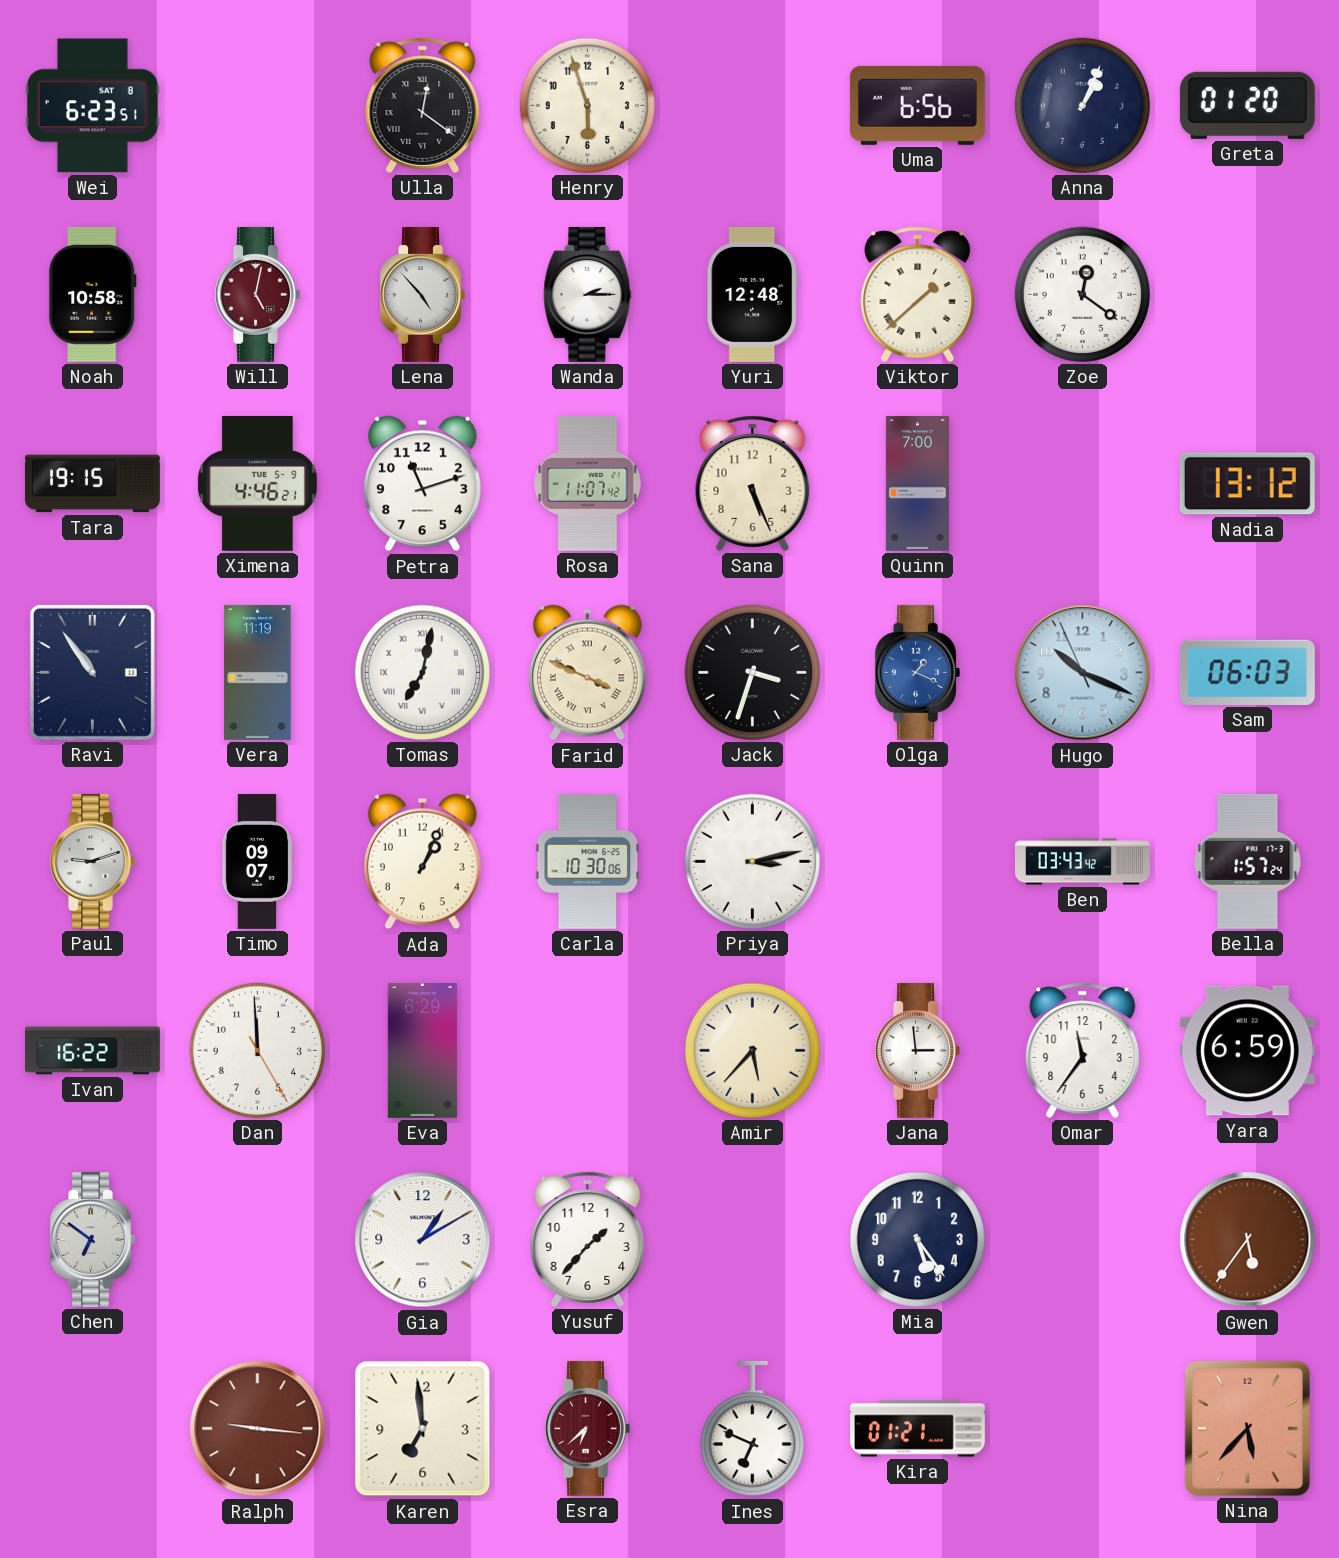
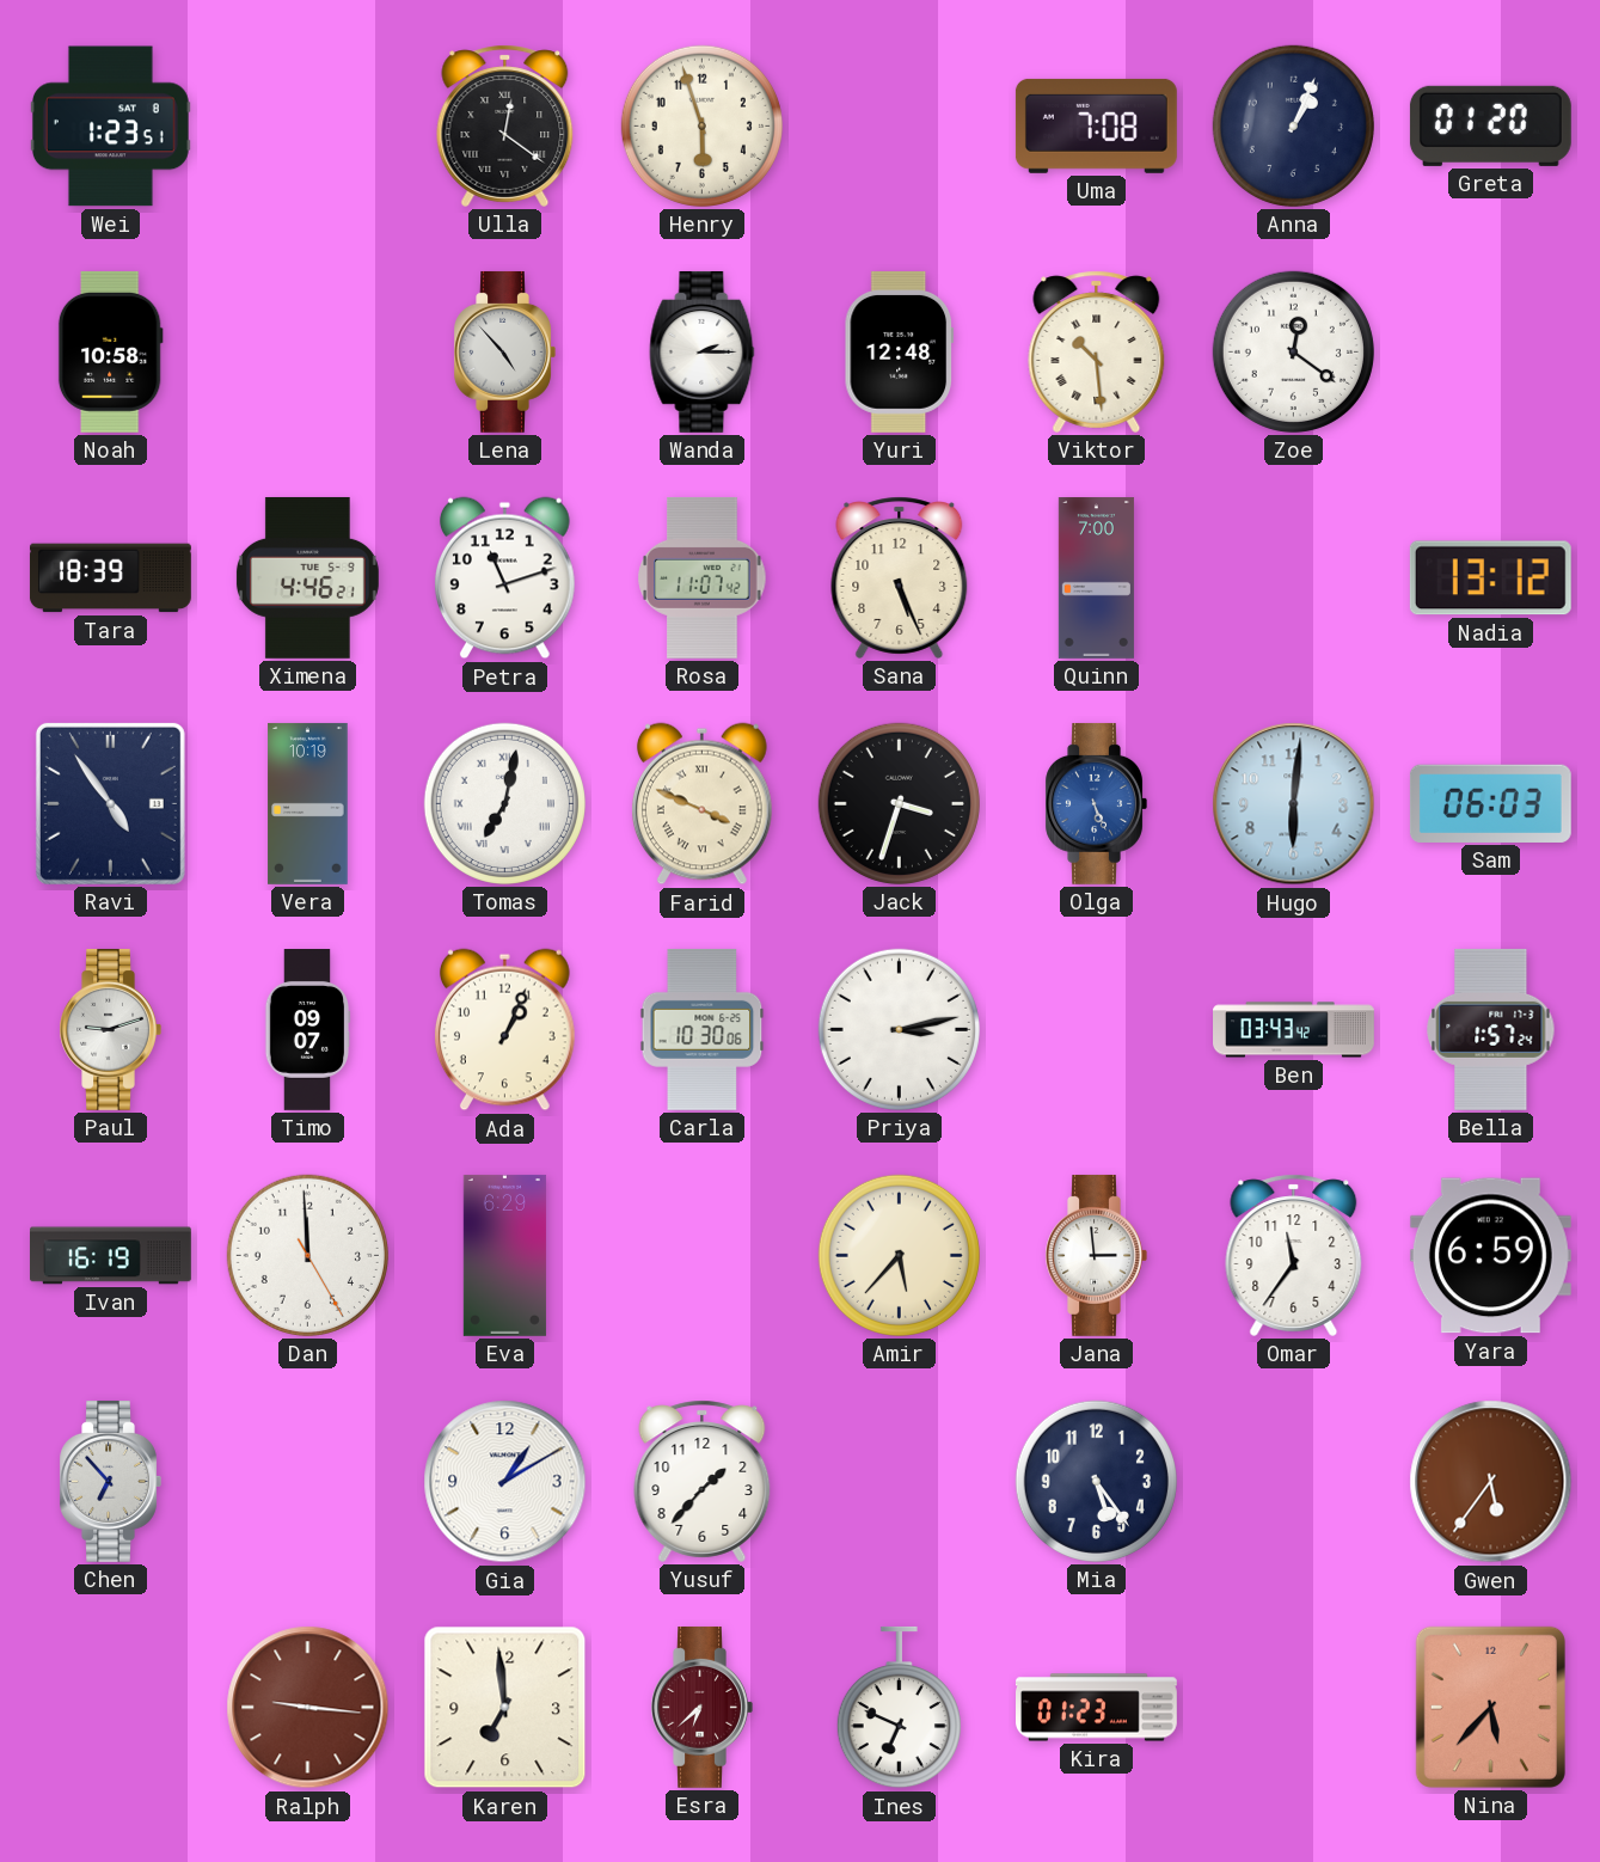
Wei: 6:23 -> 1:23 (110, 127)
Uma: 6:56 -> 7:08 (1096, 125)
Will: 5:02 -> none (257, 294)
Viktor: 1:38 -> 10:29 (1097, 351)
Tara: 19:15 -> 18:39 (110, 578)
Ravi: 10:54 -> 4:54 (110, 803)
Vera: 11:19 -> 10:19 (308, 803)
Olga: 1:19 -> 5:26 (1096, 803)
Hugo: 10:18 -> 6:01 (1294, 804)
Ivan: 16:22 -> 16:19 (111, 1256)
Chen: 6:51 -> 6:53 (110, 1481)
Kira: 01:21 -> 01:23 (1097, 1708)
